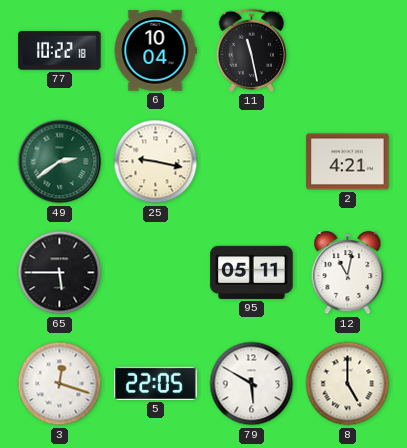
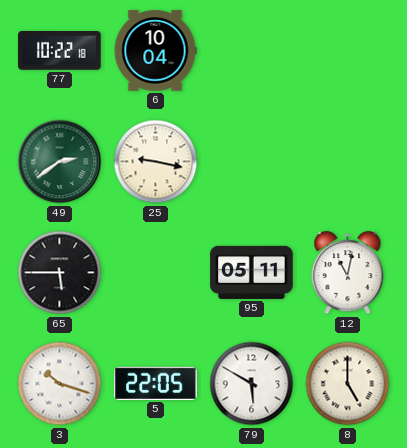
11: 11:28 -> none (251, 50)
2: 4:21 -> none (348, 162)
3: 12:18 -> 10:18 (60, 384)
